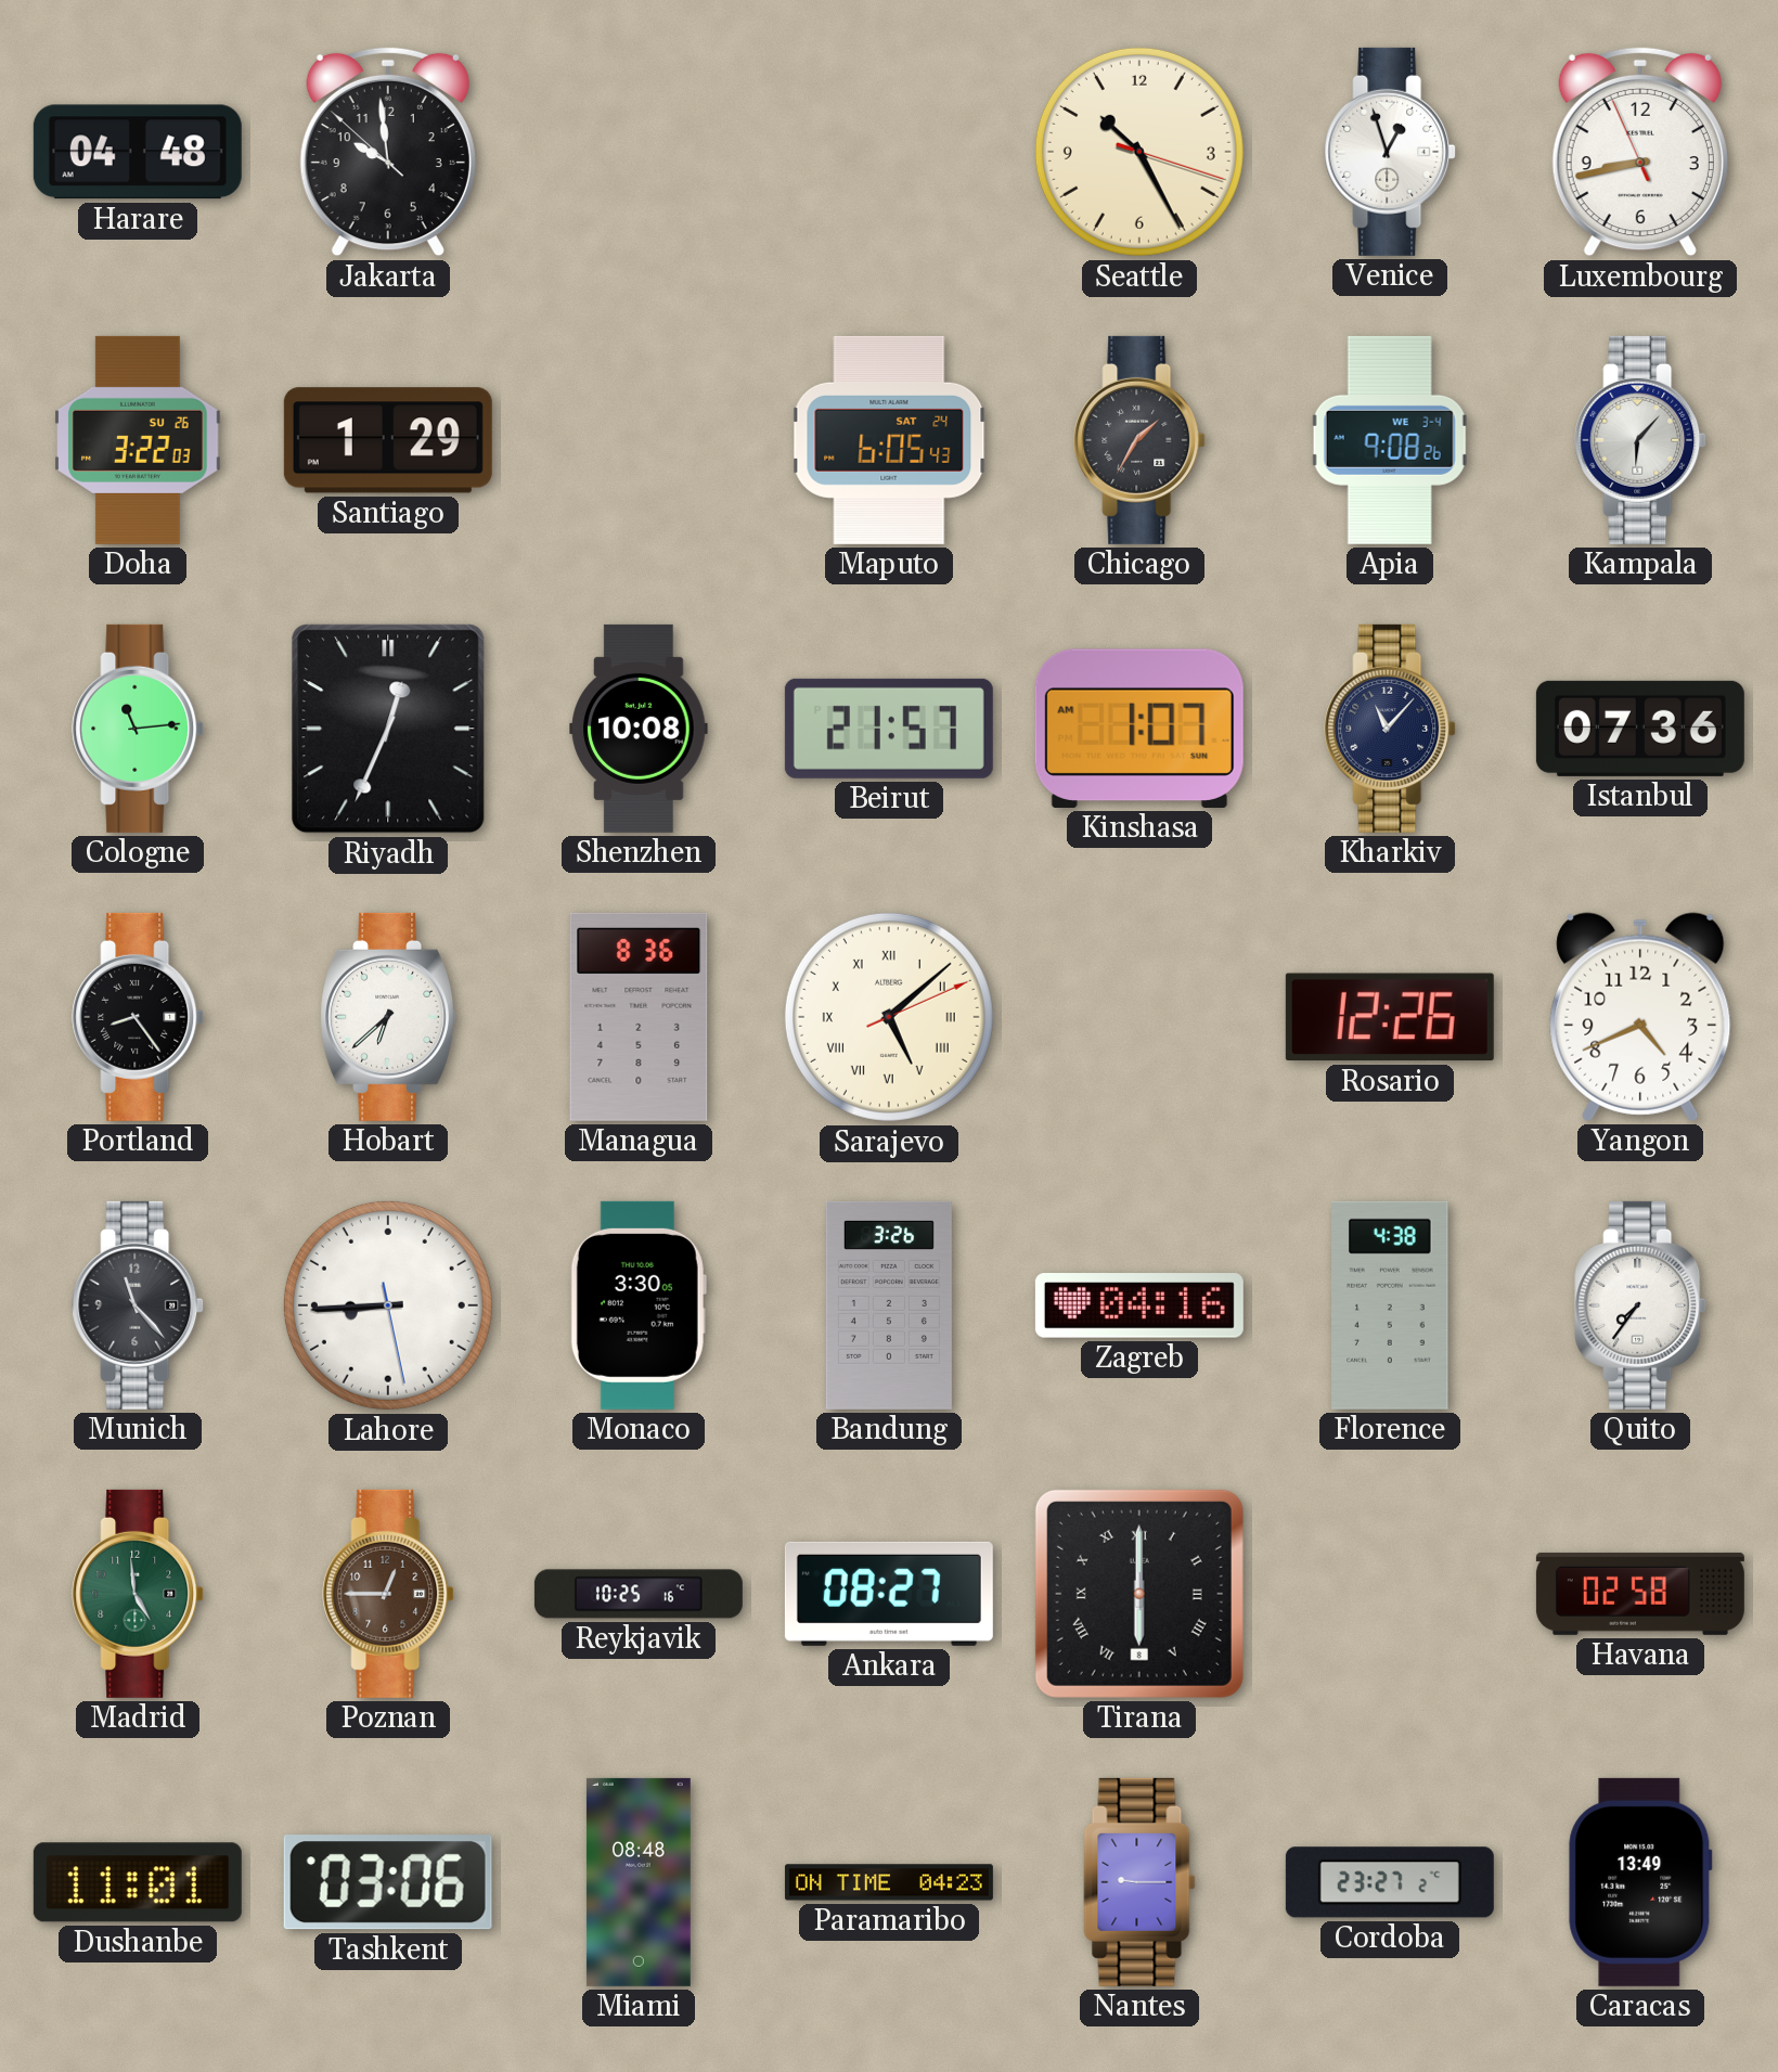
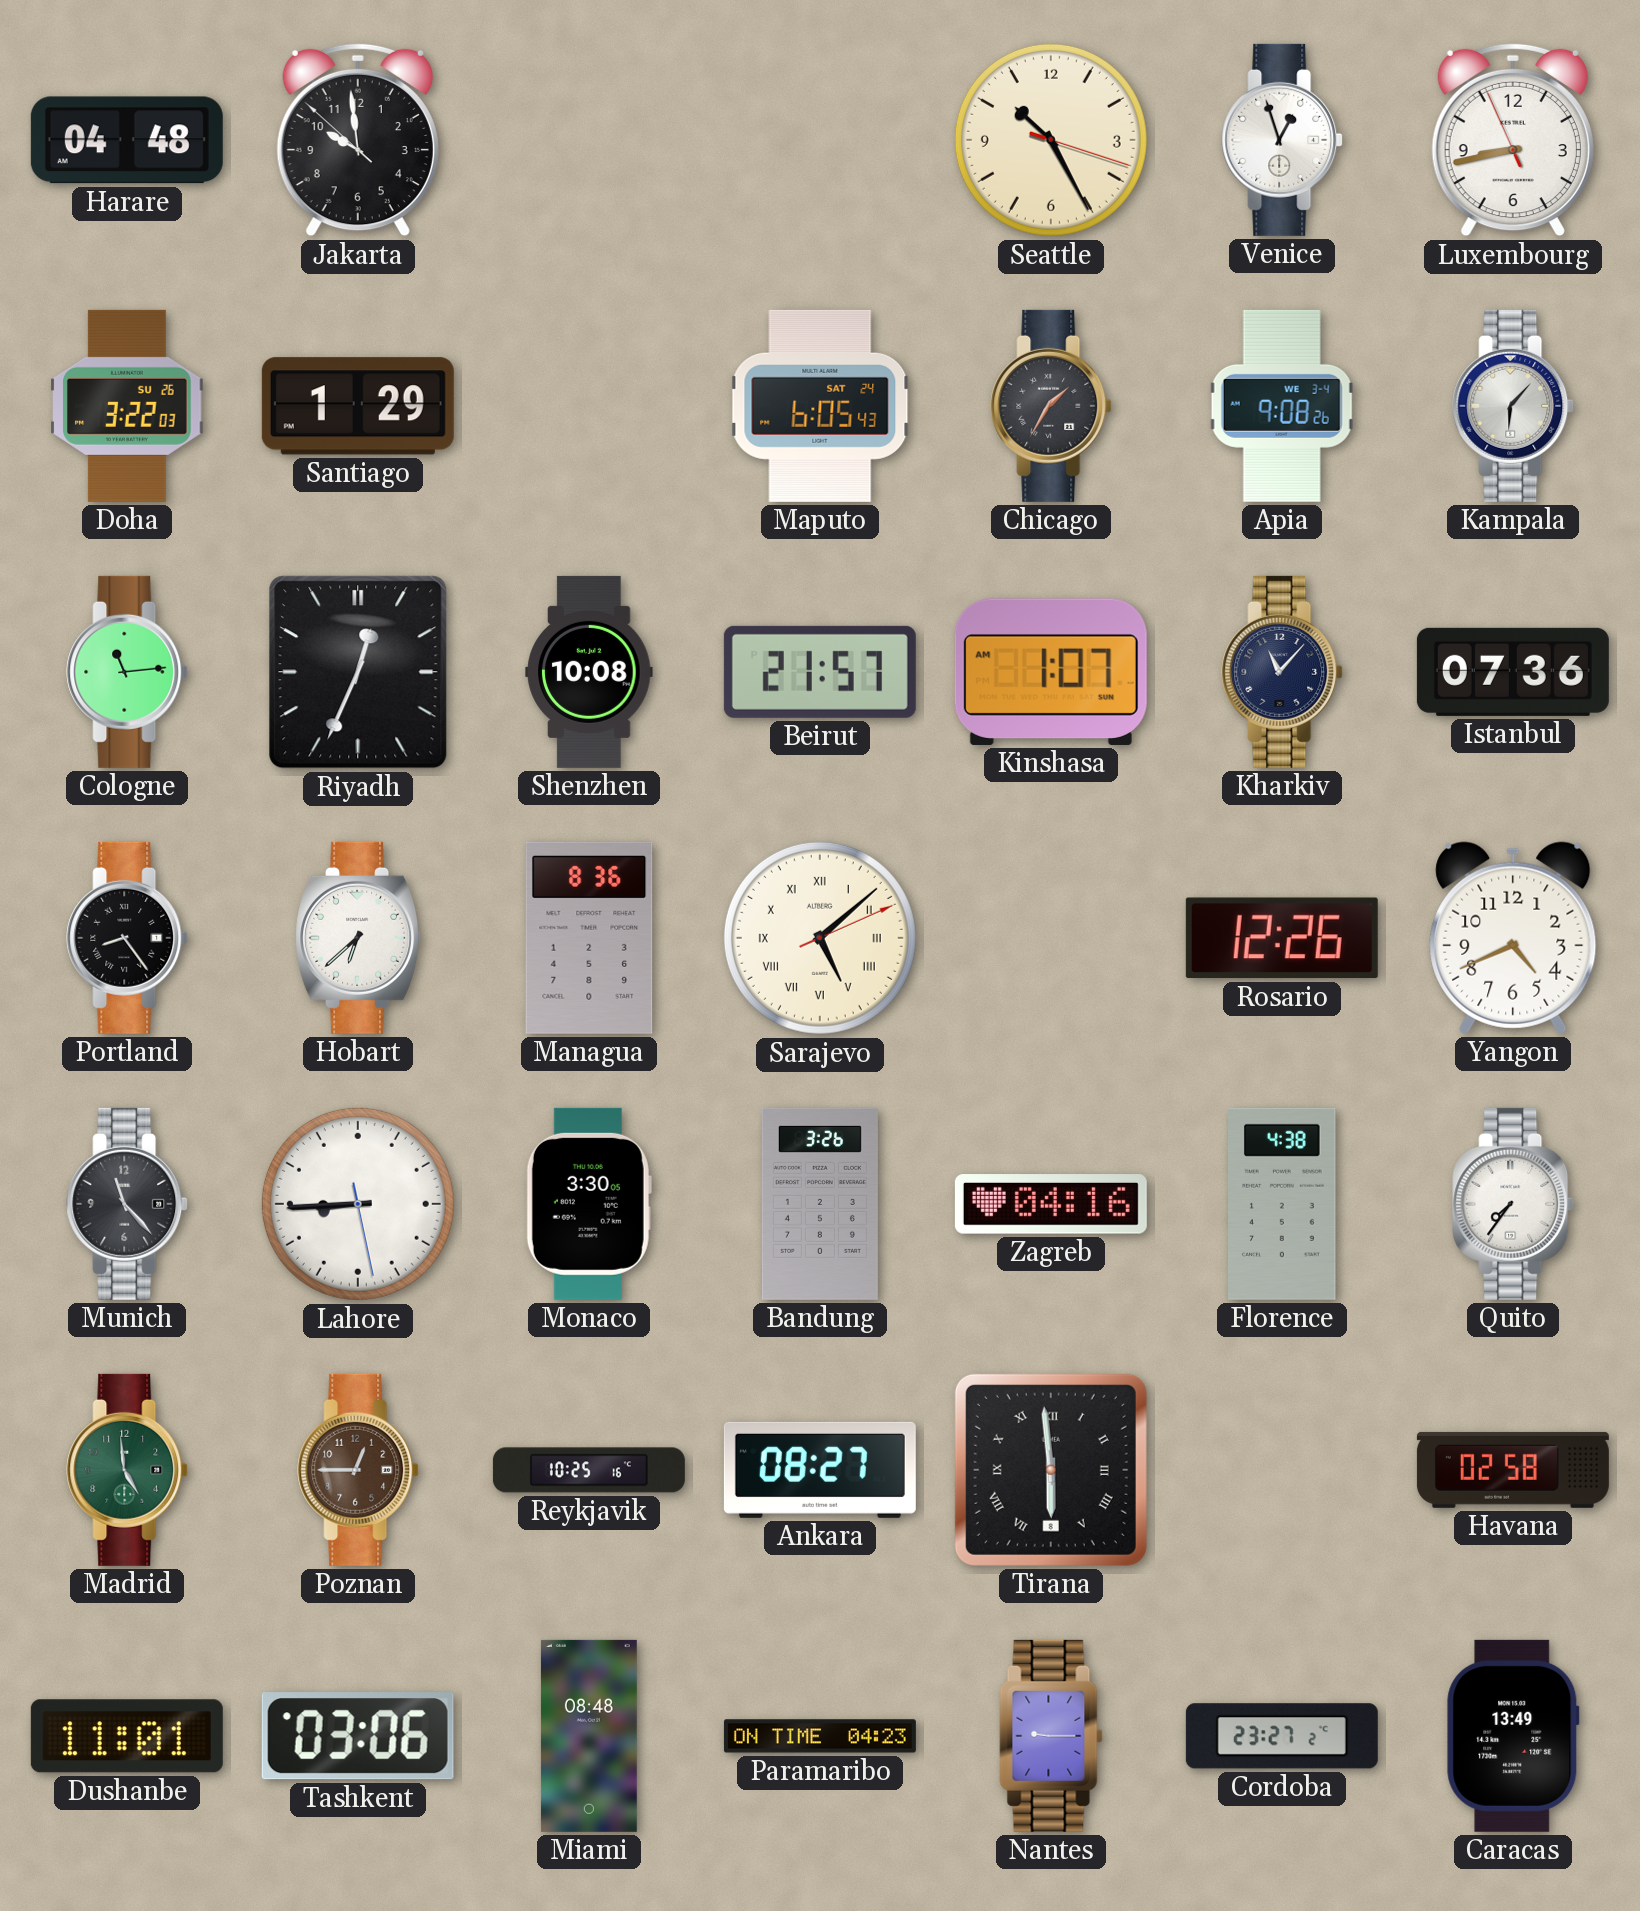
Tirana: 6:00 -> 5:59 (1051, 1470)
